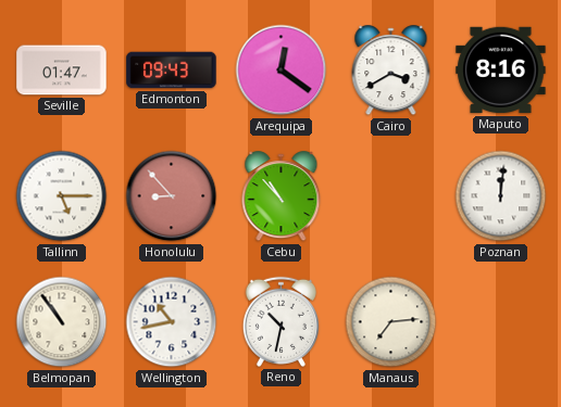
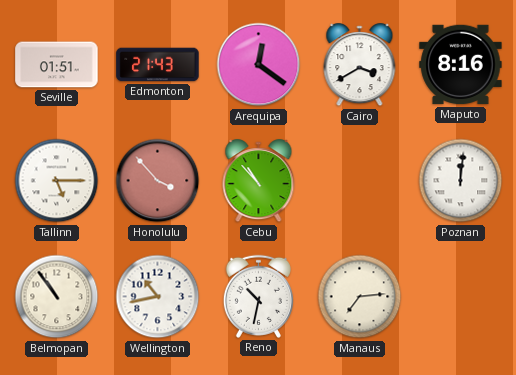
Seville: 01:47 -> 01:51 (57, 65)
Edmonton: 09:43 -> 21:43 (158, 65)
Honolulu: 8:53 -> 3:53 (158, 181)
